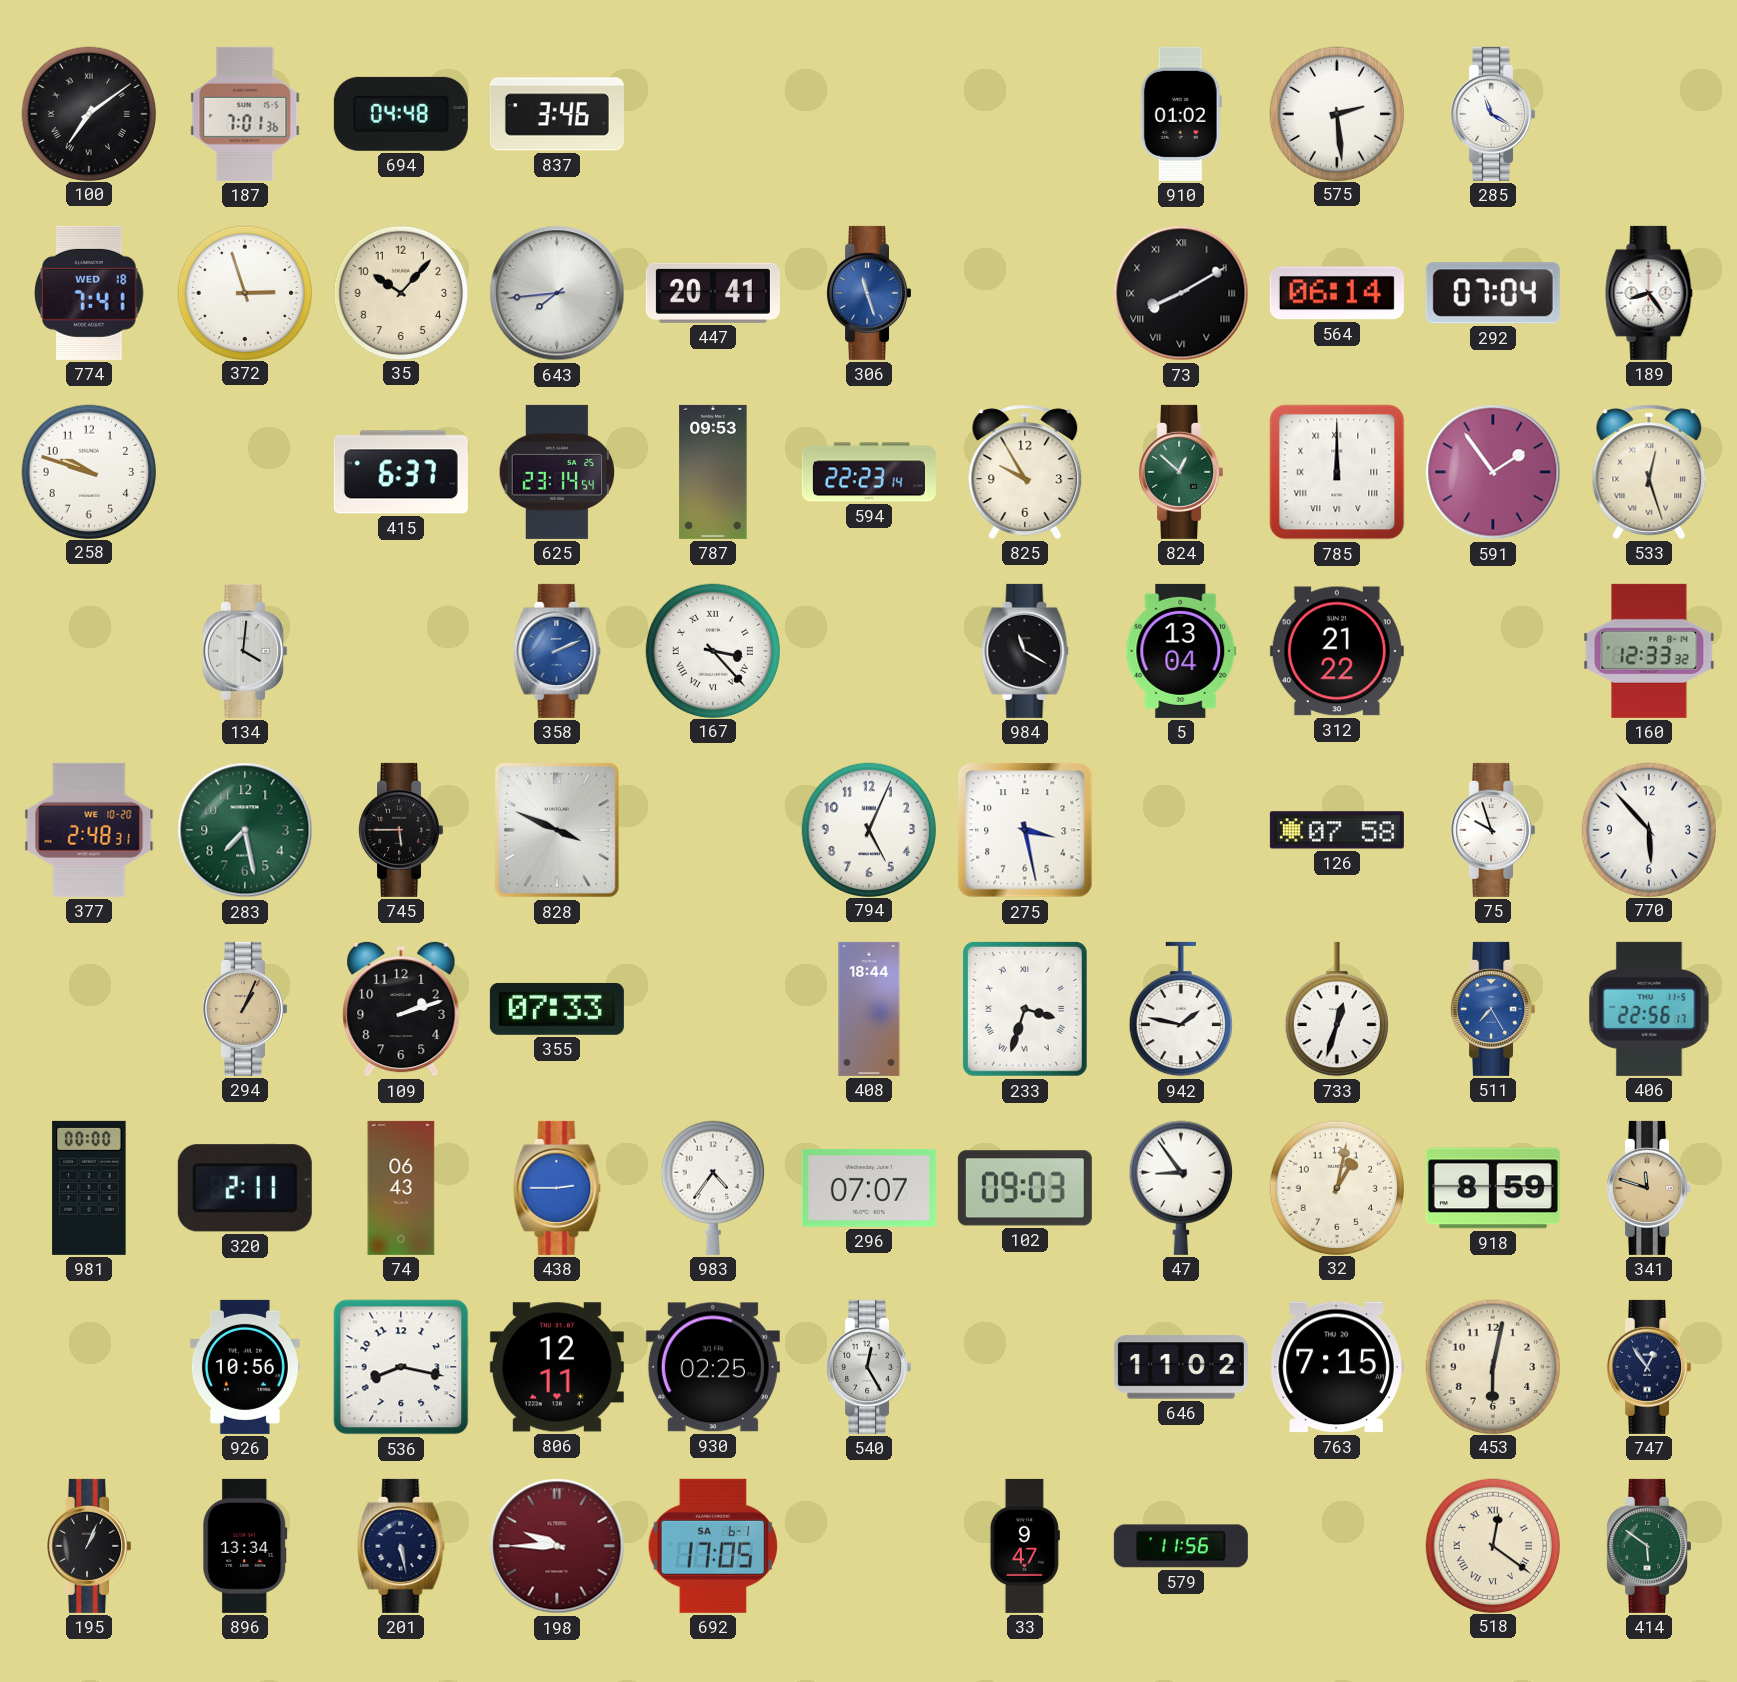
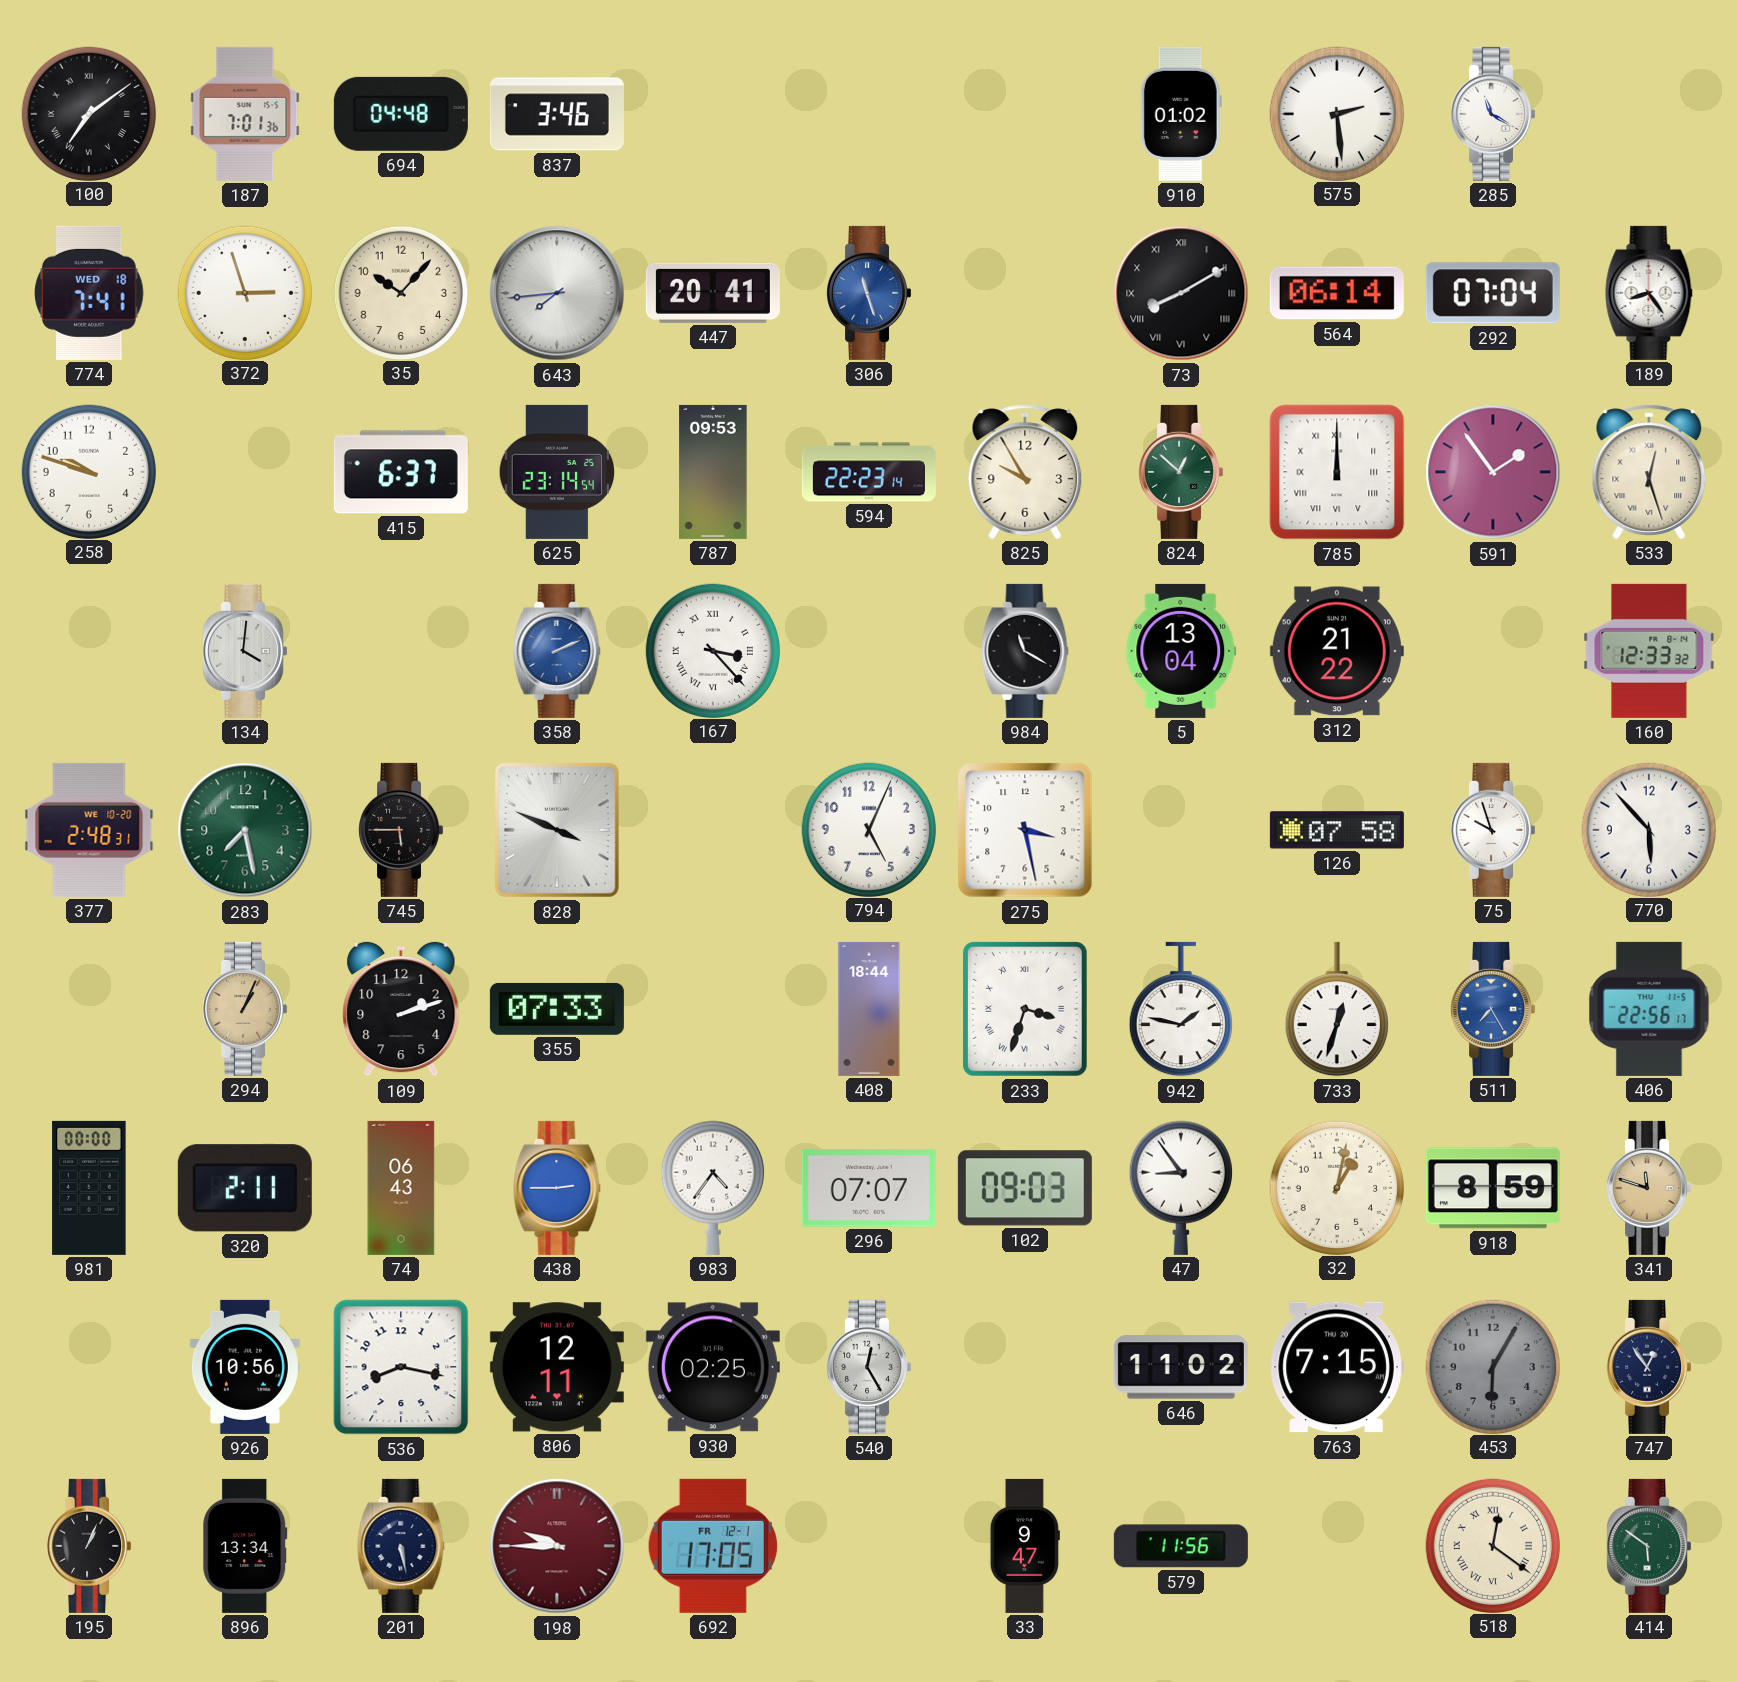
453: 6:02 -> 6:05 (1492, 1366)
453 dial: cream -> grey (1492, 1366)
692 date: SA 6-1 -> FR 12-1 (712, 1546)
